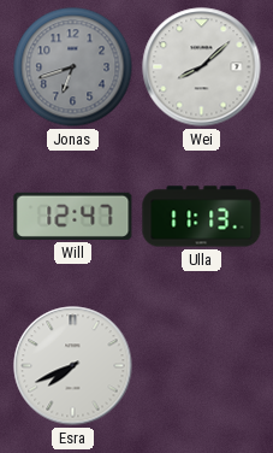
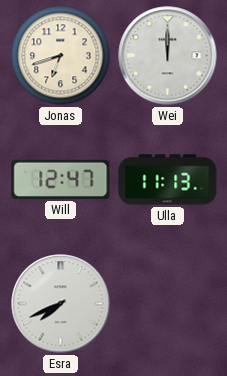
Jonas dial: grey -> cream (61, 56)
Wei: 8:08 -> 12:00 (168, 56)
